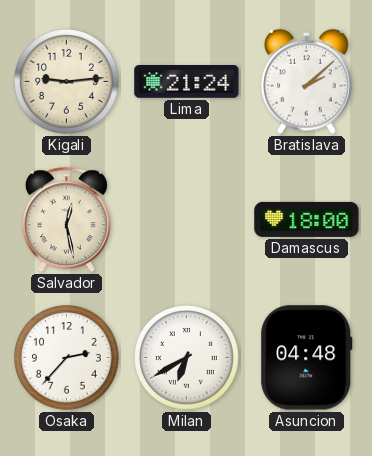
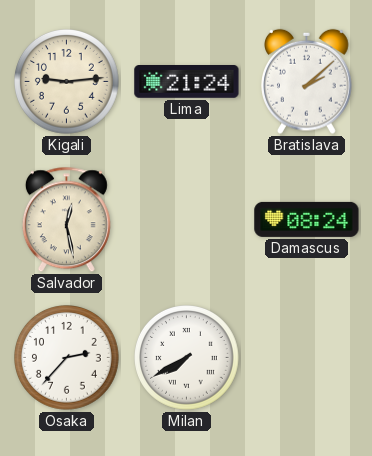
Damascus: 18:00 -> 08:24 (307, 219)
Milan: 6:40 -> 7:40 (187, 358)
Asuncion: 04:48 -> none (307, 358)
